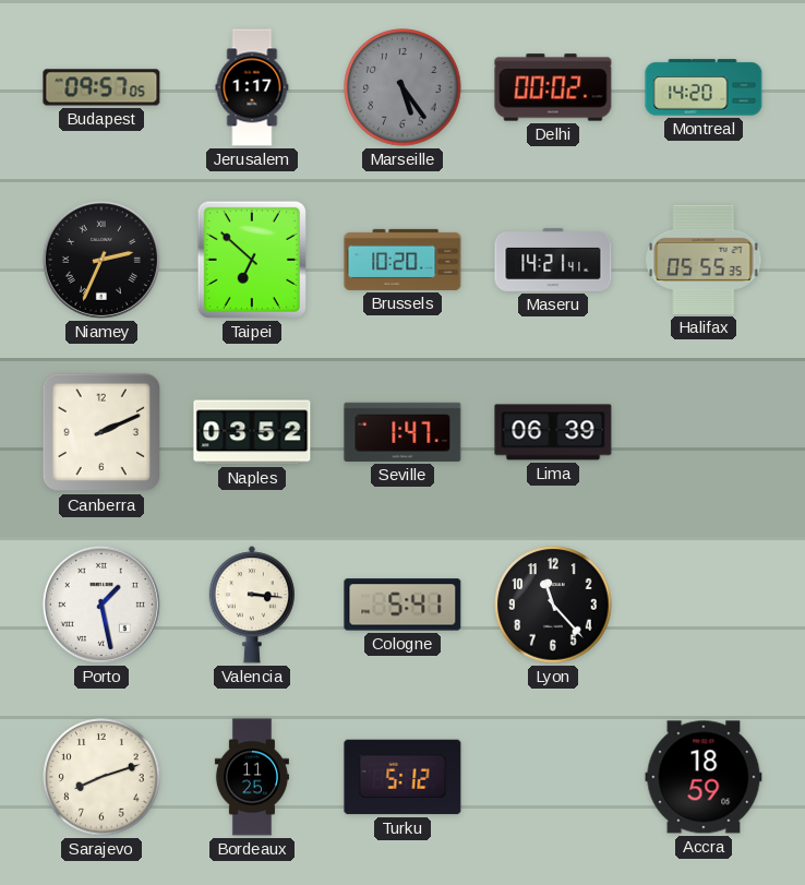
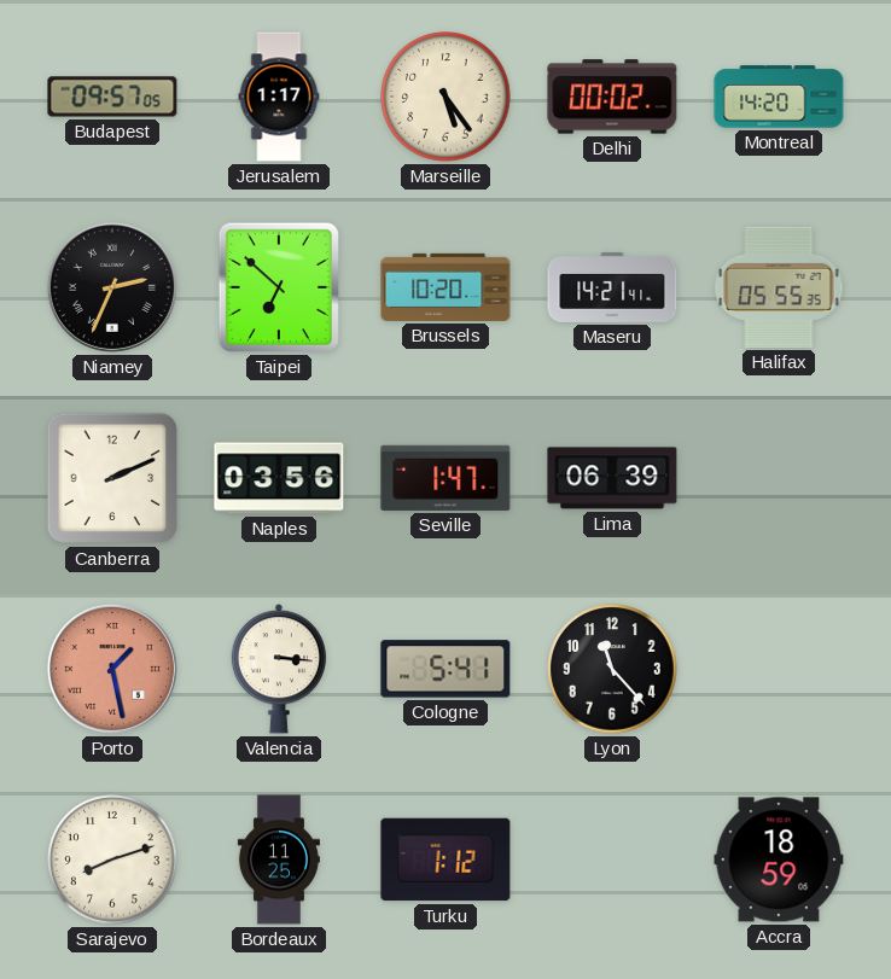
Marseille dial: grey -> cream (445, 97)
Naples: 03:52 -> 03:56 (279, 478)
Porto dial: white -> salmon (112, 669)
Turku: 5:12 -> 1:12 (445, 859)
